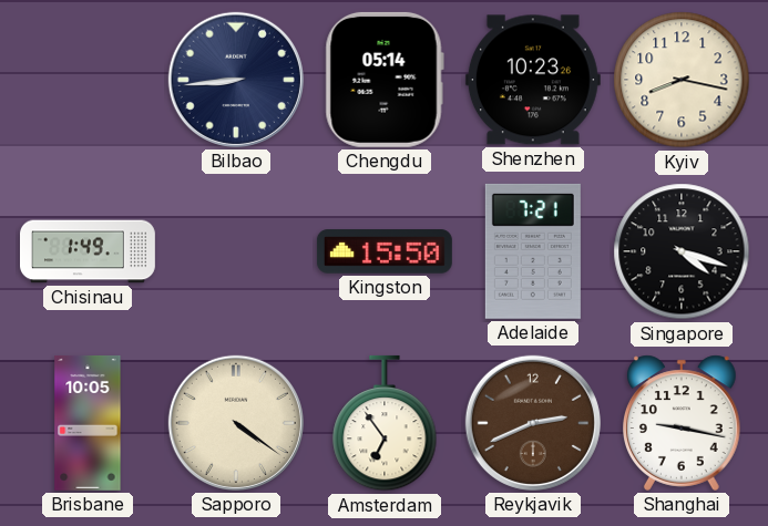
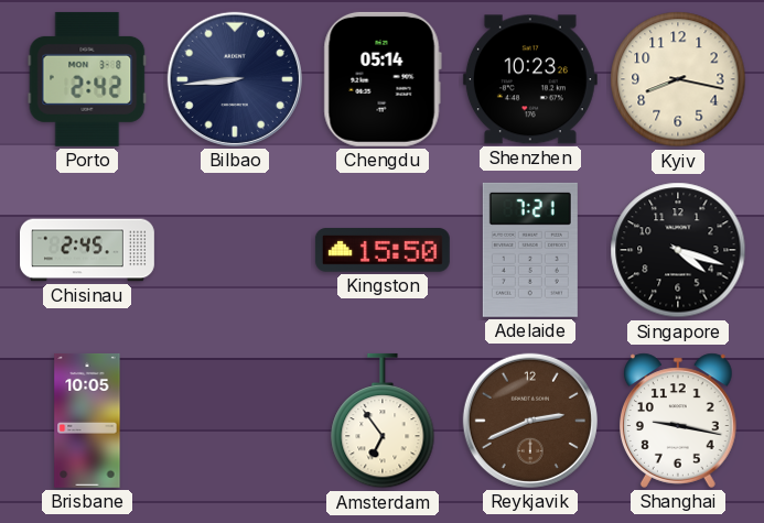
Porto: none -> 2:42 (87, 79)
Chisinau: 1:49 -> 2:45 (88, 250)
Sapporo: 4:21 -> none (236, 423)
